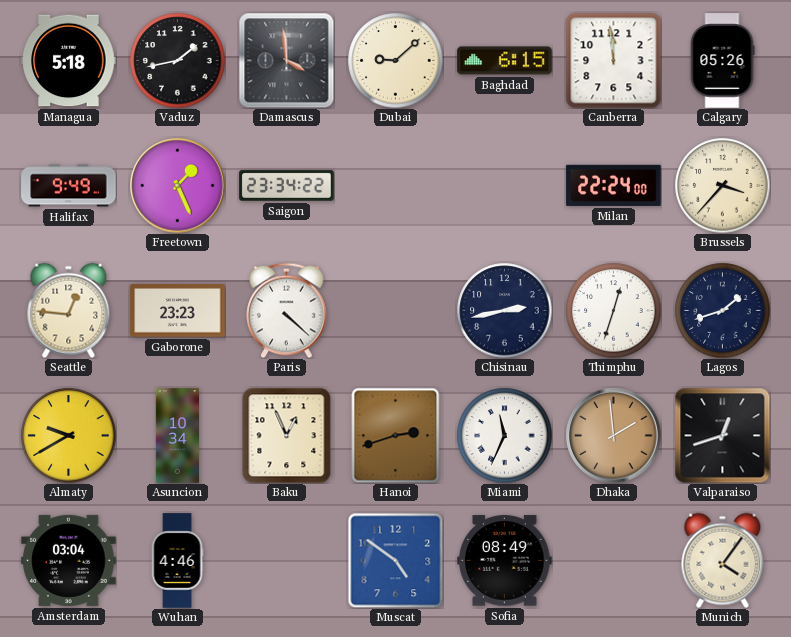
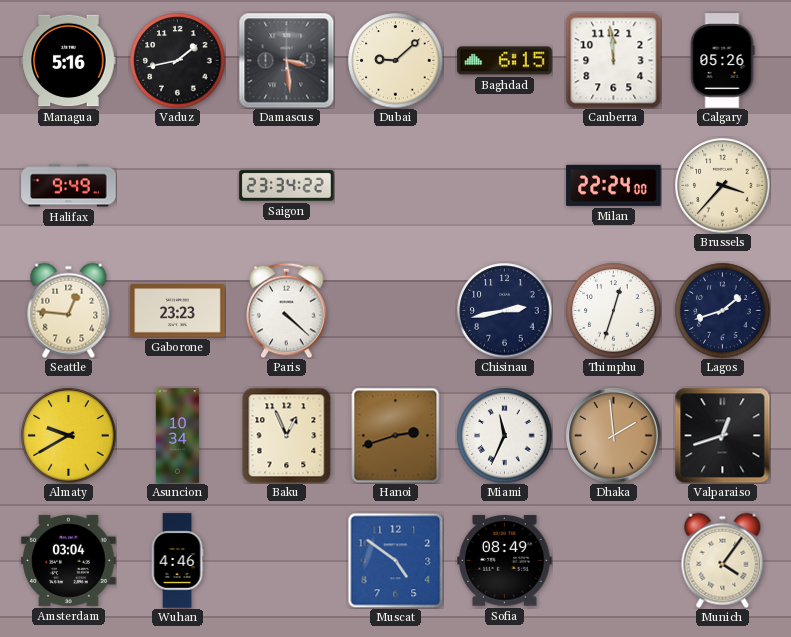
Managua: 5:18 -> 5:16 (69, 61)
Damascus: 3:59 -> 3:29 (286, 60)
Freetown: 1:26 -> none (178, 186)
